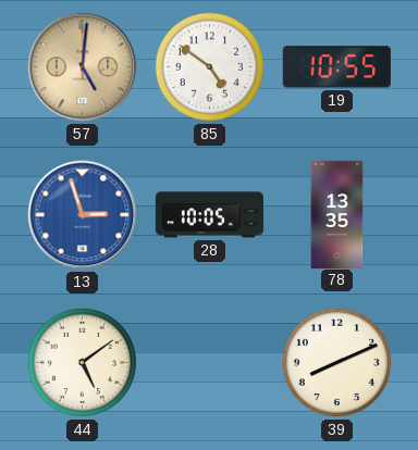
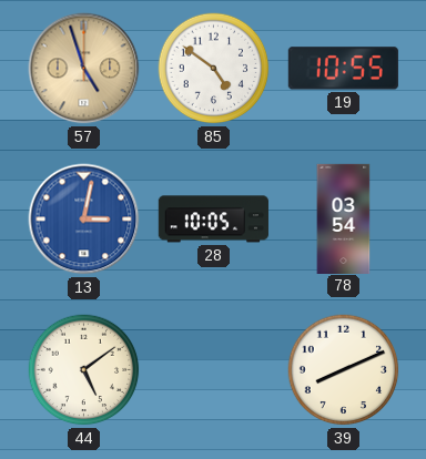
57: 5:01 -> 4:57 (84, 69)
13: 2:57 -> 3:02 (84, 220)
78: 13:35 -> 03:54 (344, 218)
